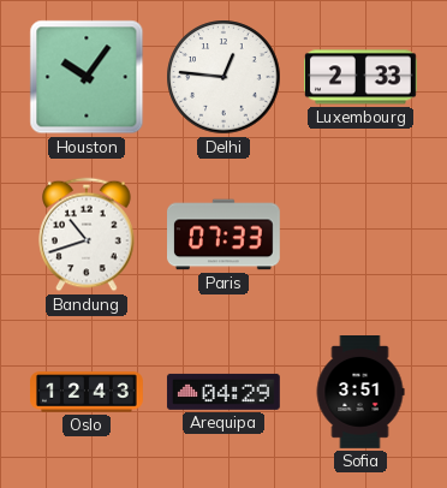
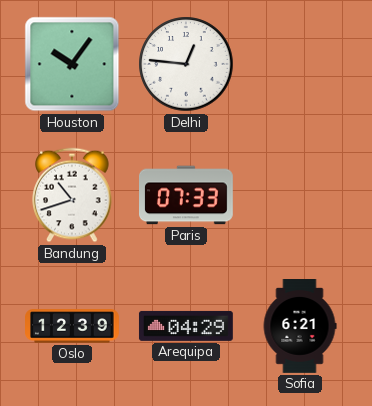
Luxembourg: 2:33 -> none (362, 77)
Oslo: 12:43 -> 12:39 (73, 326)
Sofia: 3:51 -> 6:21 (300, 327)
